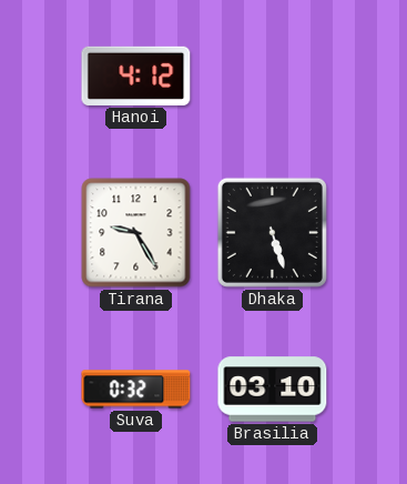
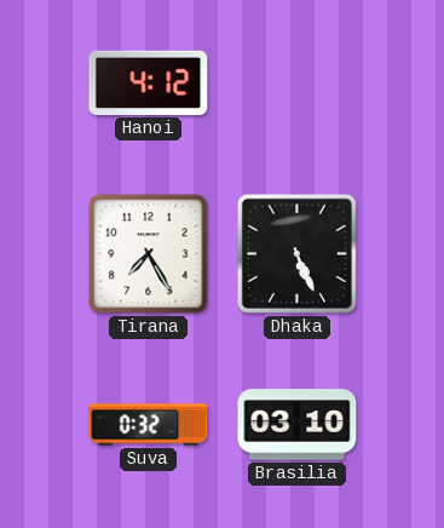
Tirana: 9:25 -> 7:25 (149, 254)
Dhaka: 5:27 -> 5:26 (296, 253)
